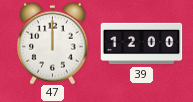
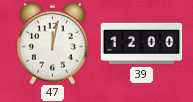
47: 12:00 -> 12:02 (53, 43)
